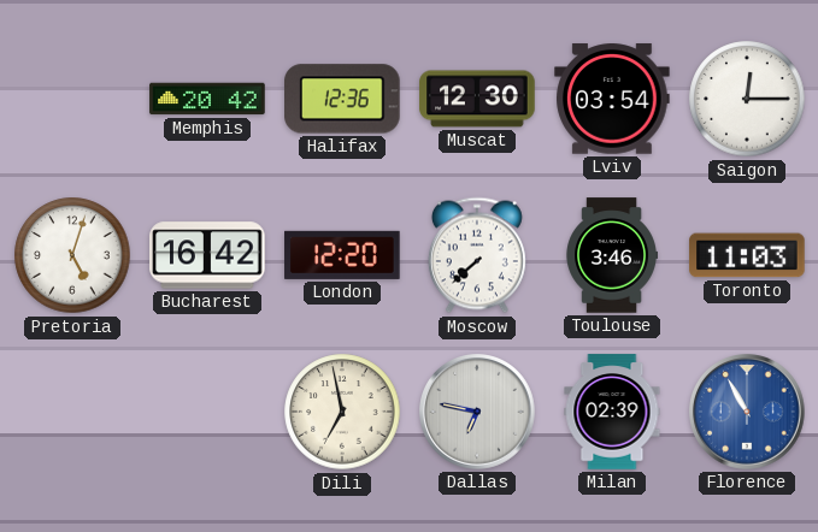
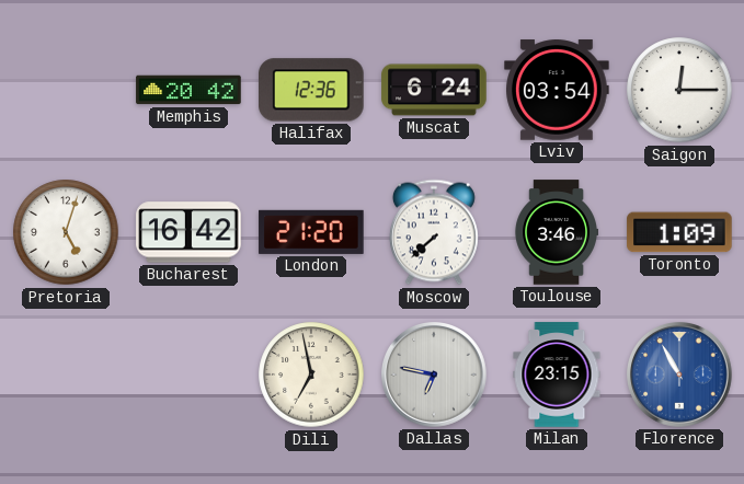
Muscat: 12:30 -> 6:24 (434, 90)
London: 12:20 -> 21:20 (311, 232)
Toronto: 11:03 -> 1:09 (679, 232)
Milan: 02:39 -> 23:15 (557, 374)
